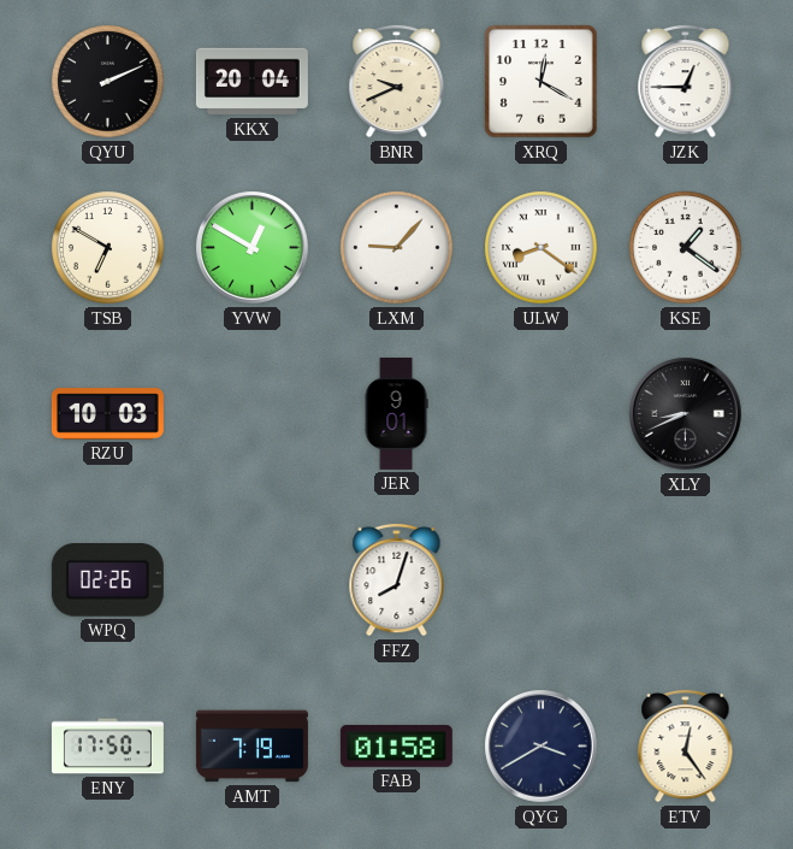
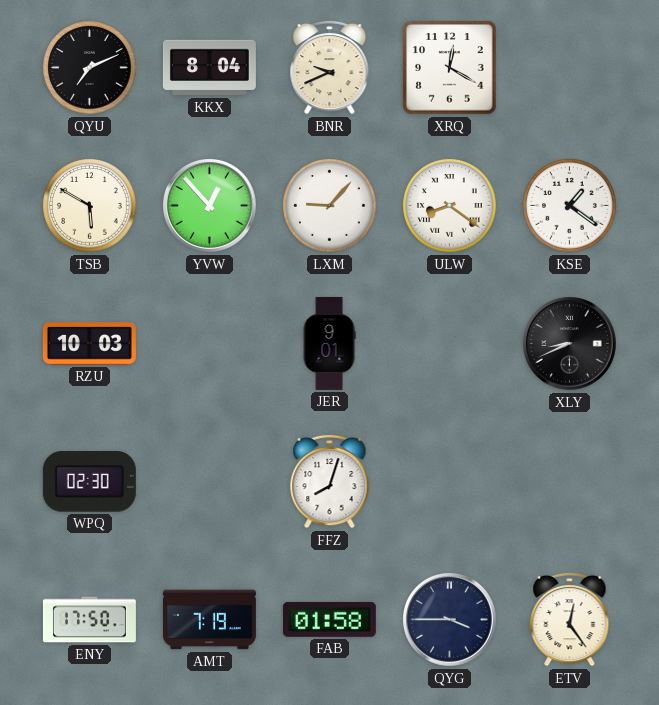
QYU: 2:11 -> 7:11 (90, 68)
KKX: 20:04 -> 8:04 (209, 68)
JZK: 12:45 -> none (686, 81)
TSB: 6:50 -> 5:50 (90, 206)
YVW: 12:50 -> 12:53 (210, 206)
WPQ: 02:26 -> 02:30 (89, 482)
QYG: 3:40 -> 3:45 (450, 620)
